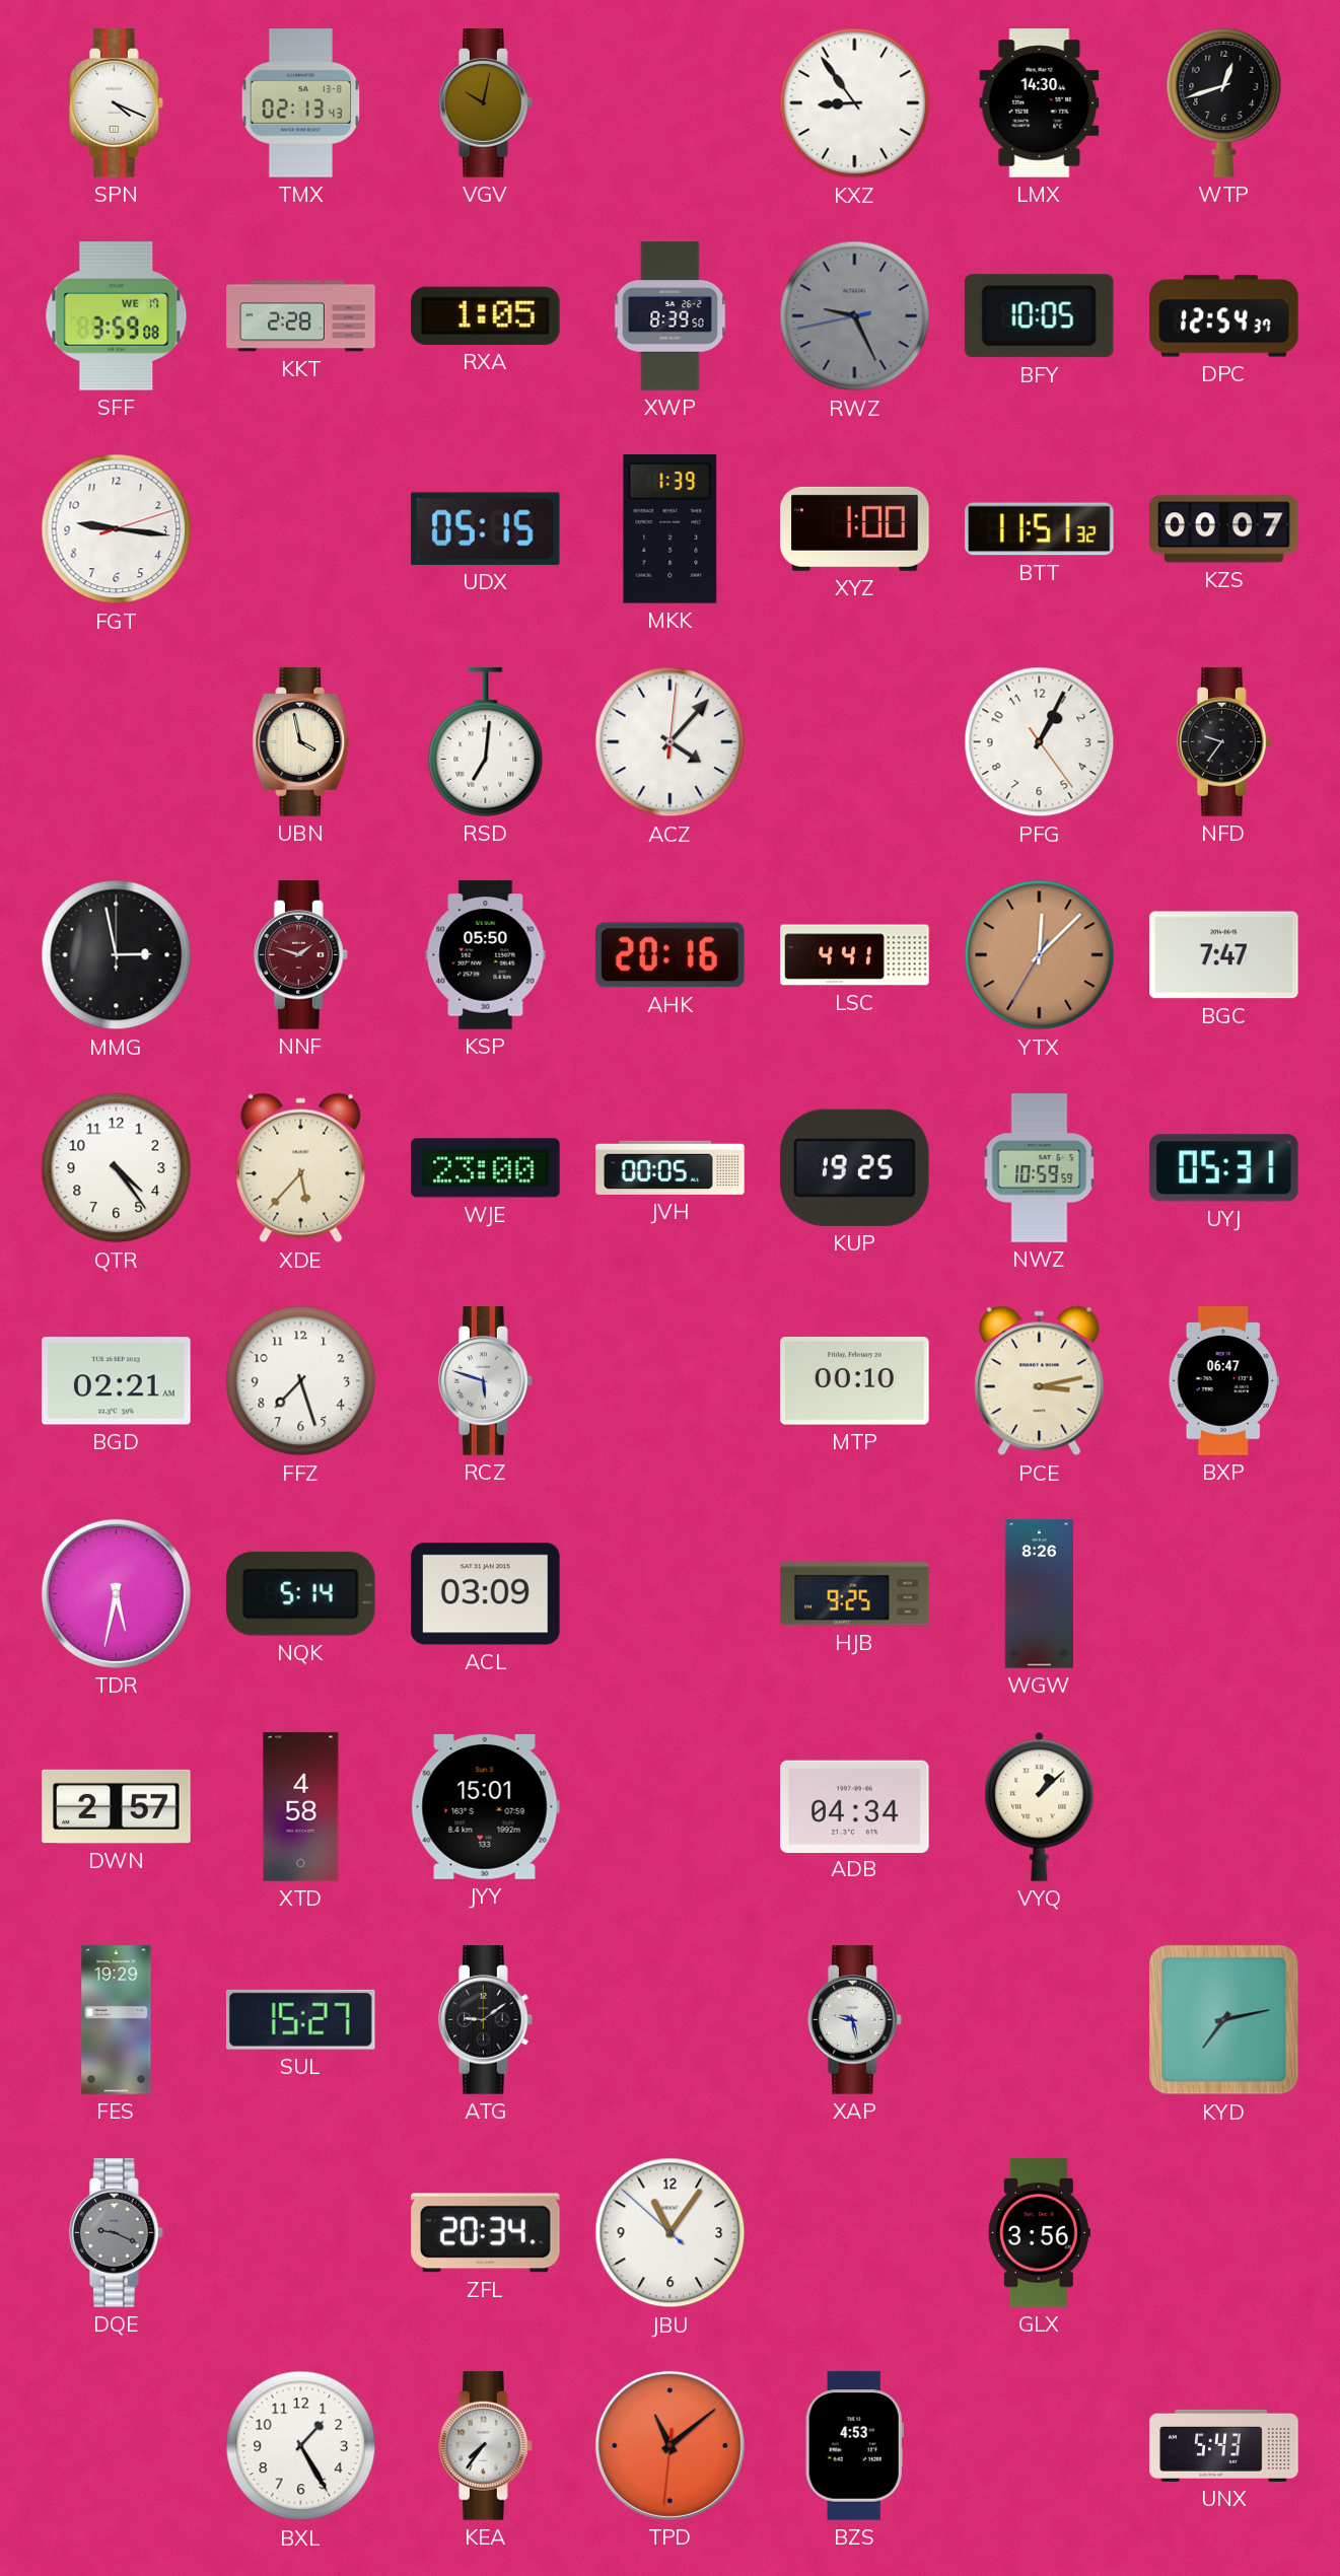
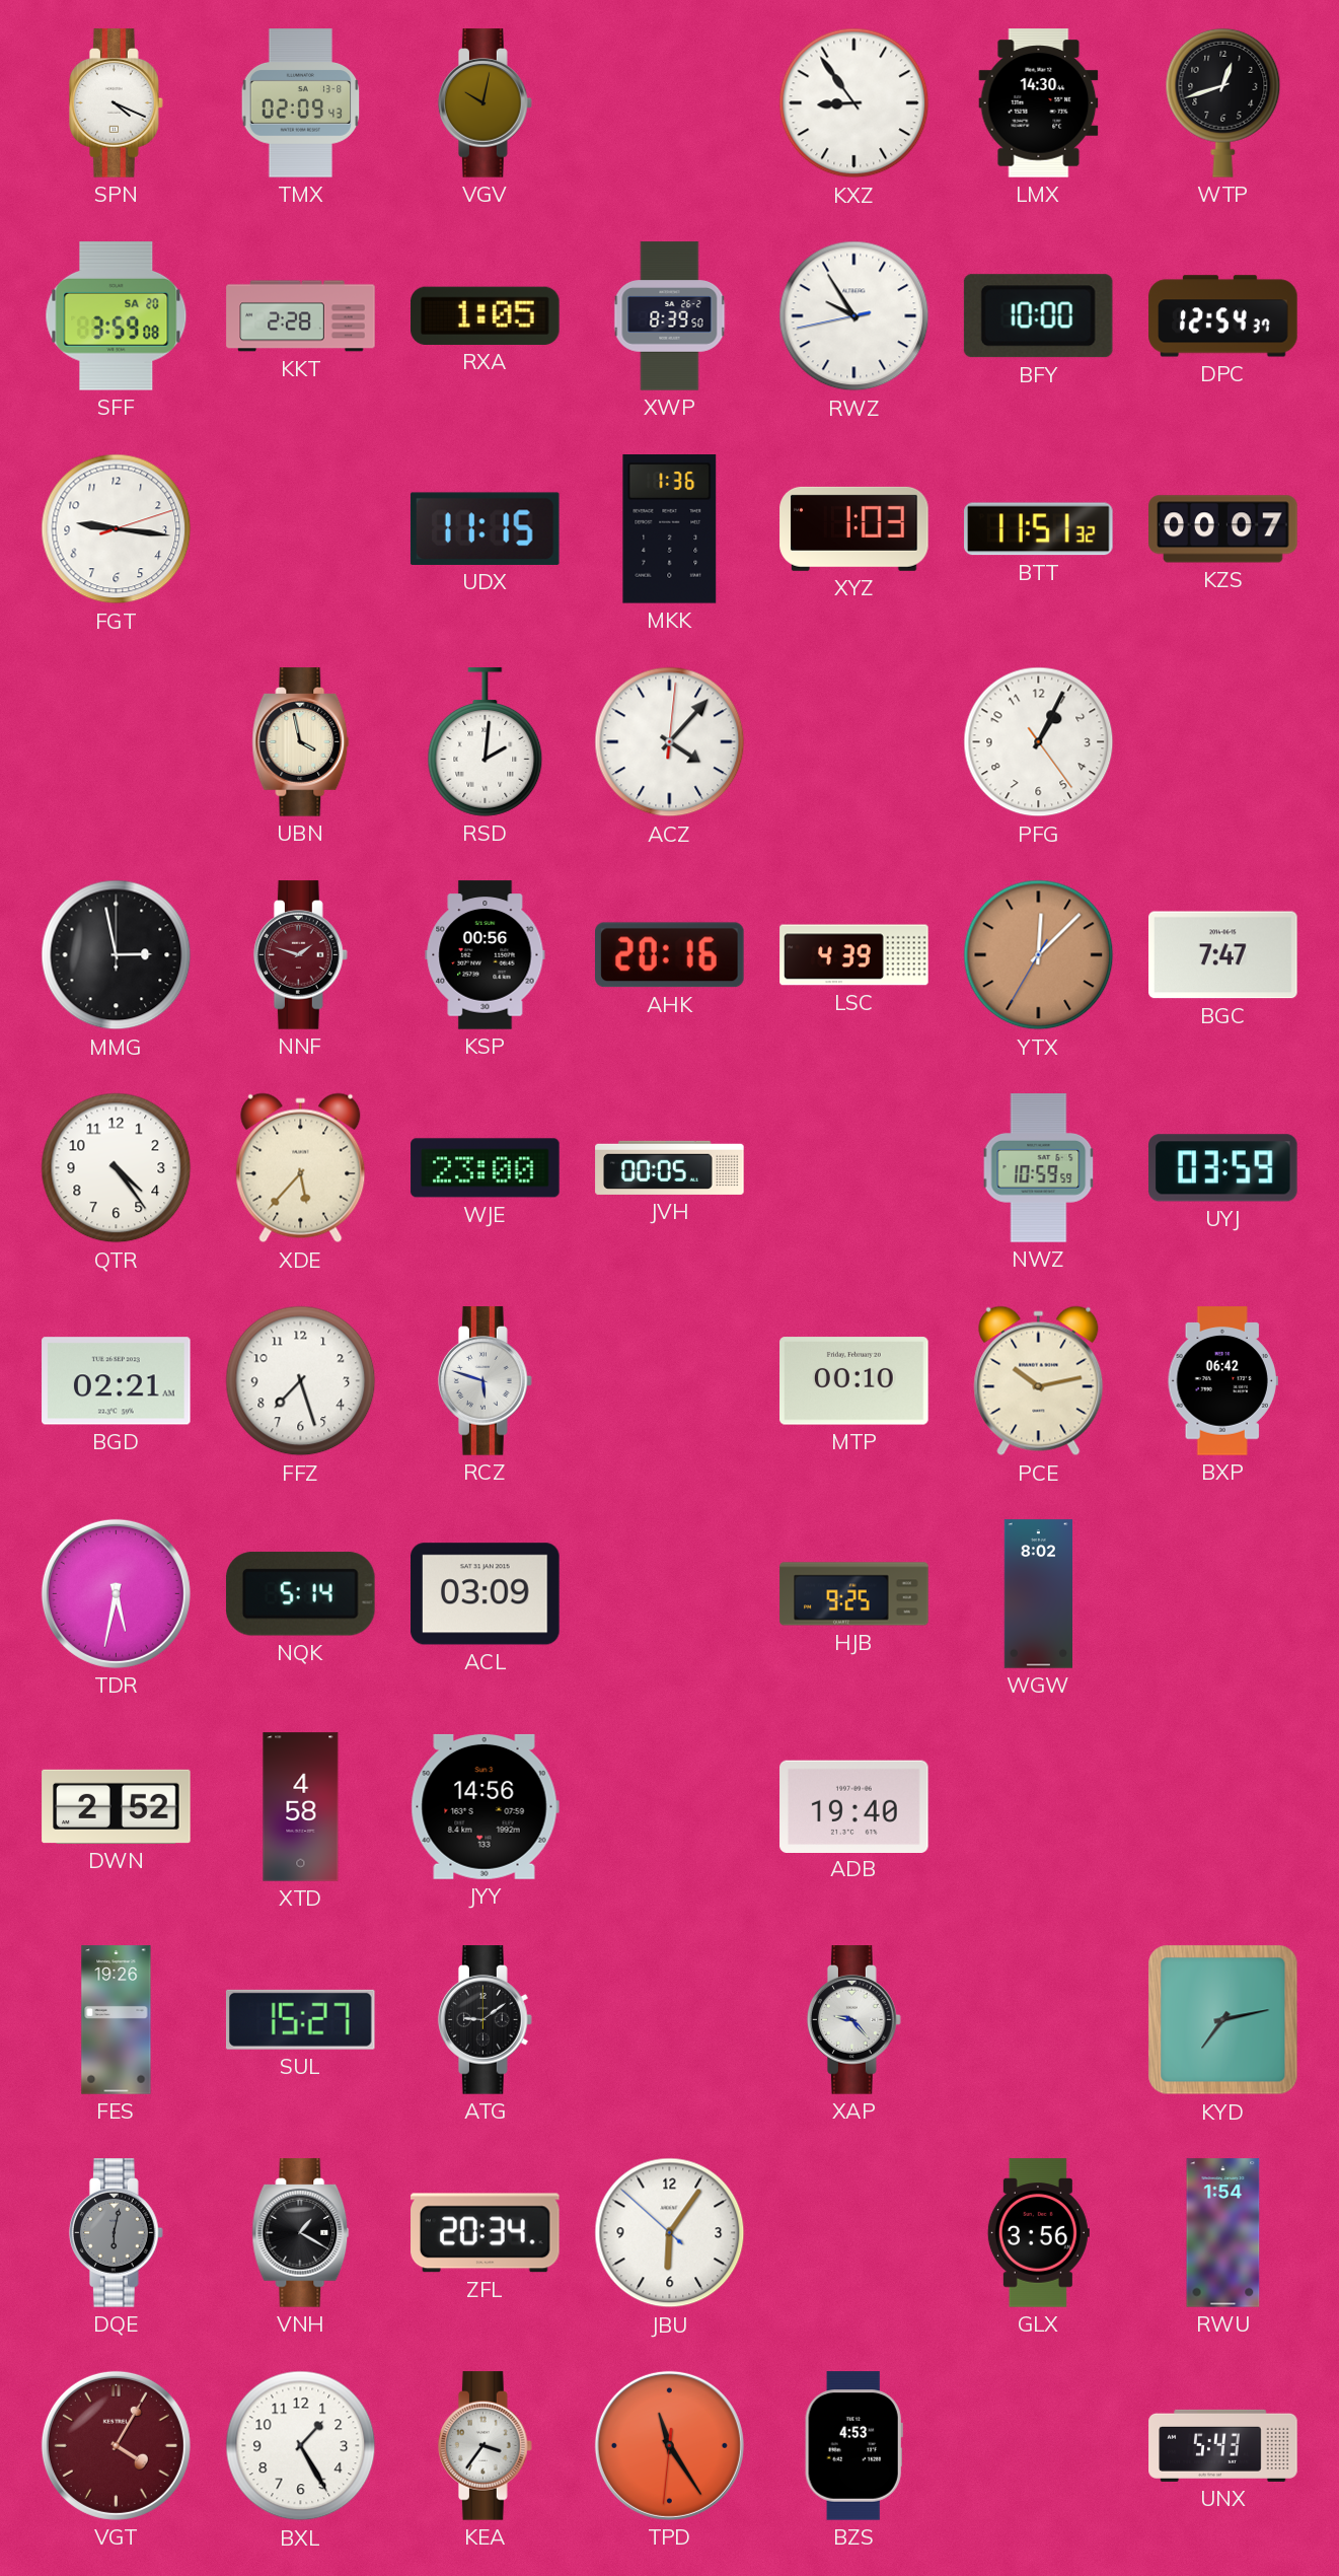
TMX: 02:13 -> 02:09 (301, 103)
SFF date: WE 17 -> SA 20 (117, 316)
RWZ: 9:25 -> 9:54 (854, 316)
RWZ dial: grey -> white (854, 316)
BFY: 10:05 -> 10:00 (1038, 316)
UDX: 05:15 -> 11:15 (485, 528)
MKK: 1:39 -> 1:36 (670, 529)
XYZ: 1:00 -> 1:03 (854, 528)
RSD: 7:01 -> 2:01 (486, 742)
NFD: 9:36 -> none (1224, 742)
KSP: 05:50 -> 00:56 (486, 955)
LSC: 4:41 -> 4:39 (854, 955)
KUP: 19:25 -> none (855, 1167)
UYJ: 05:31 -> 03:59 (1223, 1168)
PCE: 3:13 -> 10:13 (1039, 1381)
BXP: 06:47 -> 06:42 (1222, 1381)
WGW: 8:26 -> 8:02 (1038, 1594)
DWN: 2:57 -> 2:52 (117, 1806)
JYY: 15:01 -> 14:56 (485, 1806)
ADB: 04:34 -> 19:40 (854, 1806)
VYQ: 1:08 -> none (1040, 1806)
FES: 19:29 -> 19:26 (117, 2020)
XAP: 9:28 -> 9:23 (854, 2020)
DQE: 9:19 -> 6:02 (117, 2233)
VNH: none -> 1:20 (301, 2233)
JBU: 11:05 -> 6:05 (670, 2233)
RWU: none -> 1:54 (1223, 2233)
VGT: none -> 4:05 (116, 2445)
KEA: 7:36 -> 3:36 (486, 2446)
TPD: 11:08 -> 11:24 (669, 2445)
